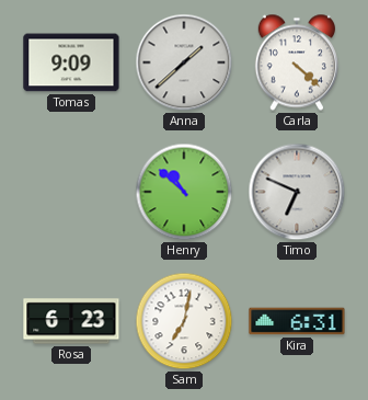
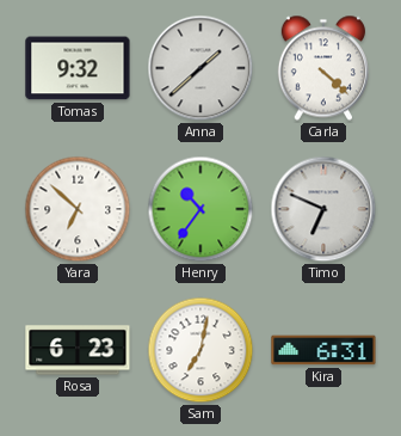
Tomas: 9:09 -> 9:32 (78, 68)
Yara: none -> 6:52 (78, 209)
Henry: 10:52 -> 10:36 (200, 209)
